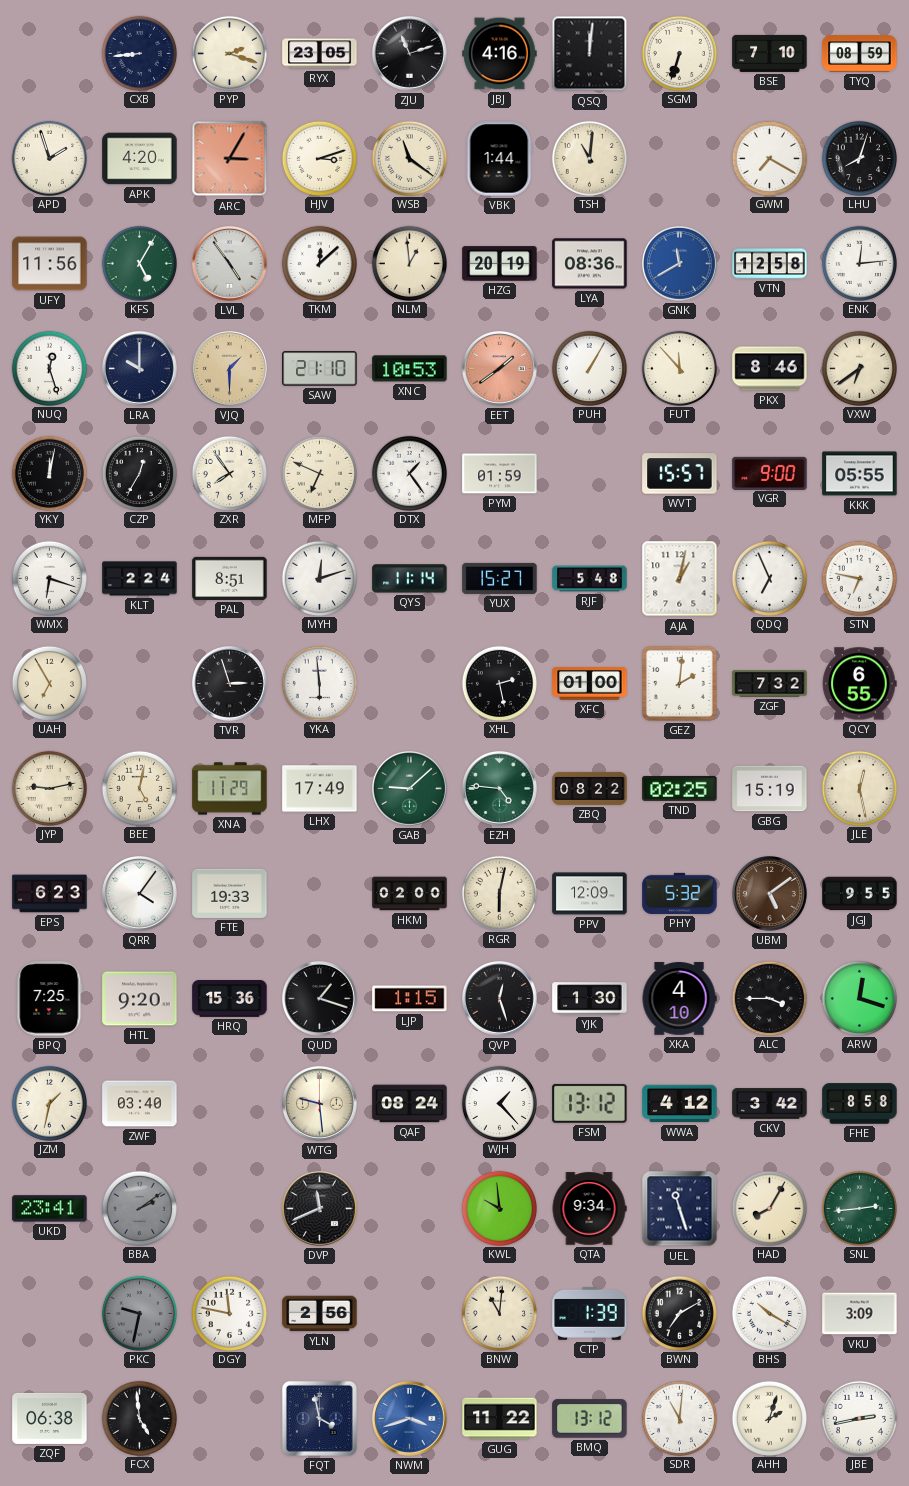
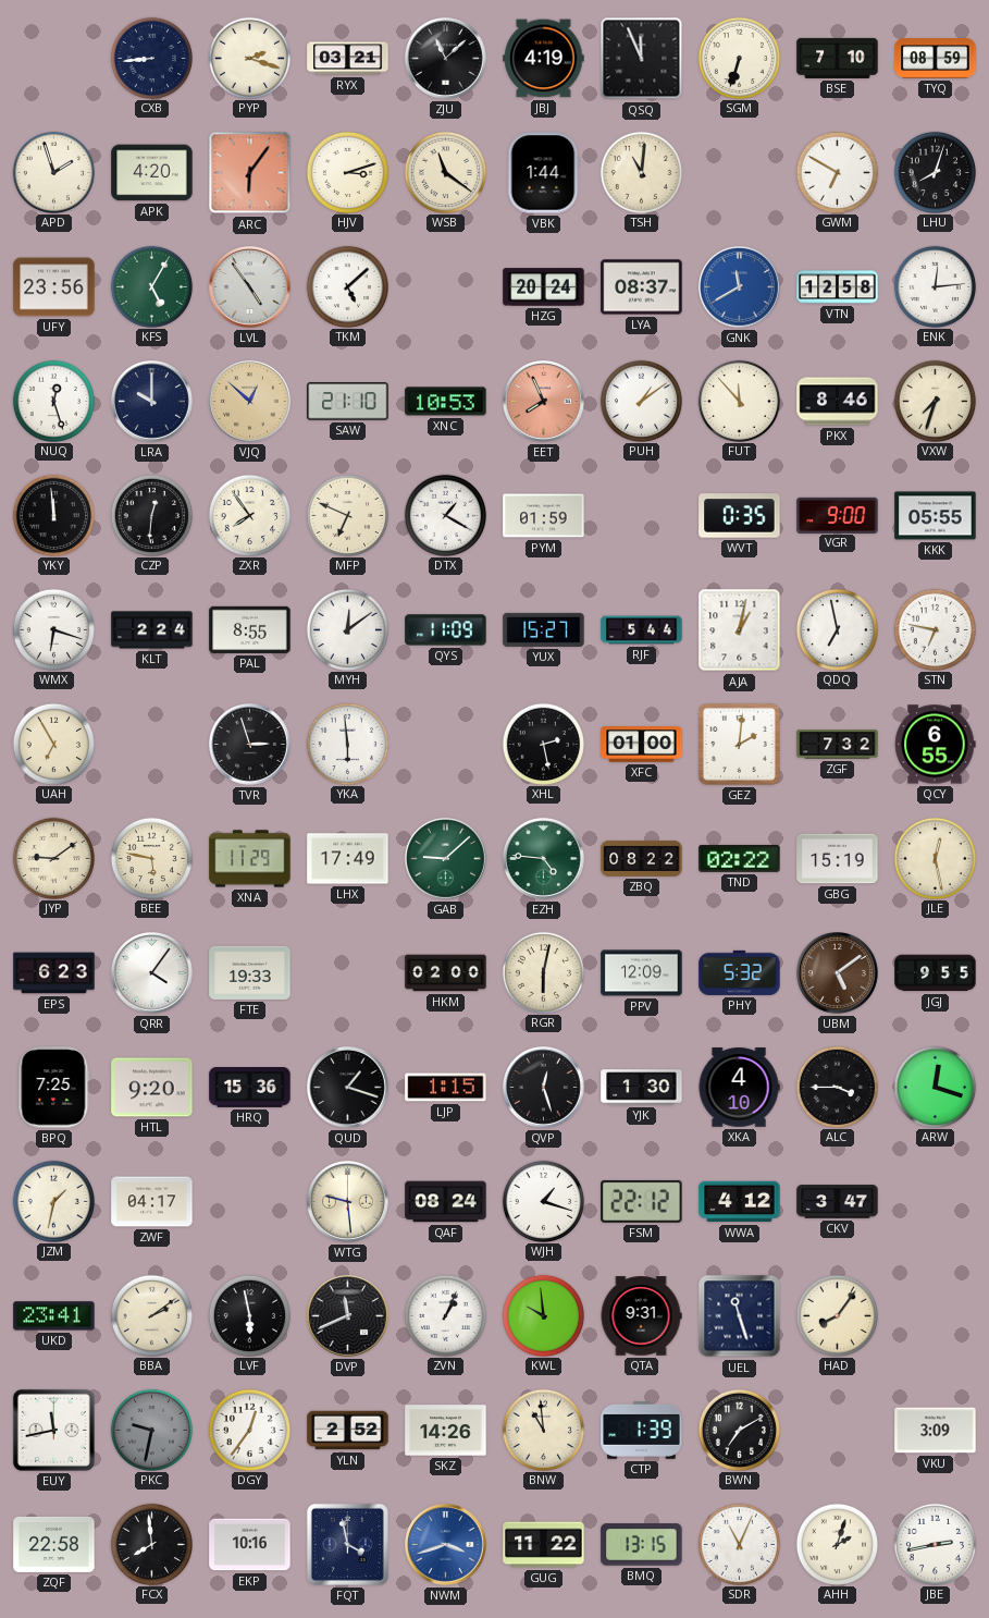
RYX: 23:05 -> 03:21 (348, 59)
ZJU: 11:12 -> 11:08 (446, 59)
JBJ: 4:16 -> 4:19 (544, 59)
QSQ: 12:01 -> 11:56 (642, 59)
ARC: 3:05 -> 6:06 (250, 173)
GWM: 7:20 -> 6:50 (837, 172)
UFY: 11:56 -> 23:56 (54, 287)
TKM: 12:08 -> 5:08 (347, 286)
NLM: 12:59 -> none (409, 263)
HZG: 20:19 -> 20:24 (544, 287)
LYA: 08:36 -> 08:37 (642, 287)
VJQ: 1:30 -> 12:52 (250, 402)
EET: 1:39 -> 7:56 (544, 402)
PUH: 1:05 -> 1:09 (641, 401)
VXW: 6:39 -> 7:33 (935, 401)
YKY: 12:02 -> 11:59 (53, 515)
CZP: 12:35 -> 12:31 (151, 515)
DTX: 1:24 -> 1:20 (445, 515)
WVT: 15:57 -> 0:35 (740, 516)
PAL: 8:51 -> 8:55 (250, 629)
MYH: 12:12 -> 12:09 (347, 629)
QYS: 11:14 -> 11:09 (446, 630)
RJF: 5:48 -> 5:44 (642, 630)
QDQ: 6:56 -> 6:58 (837, 629)
JYP: 9:13 -> 9:09 (53, 858)
BEE: 5:02 -> 5:47 (151, 858)
TND: 02:25 -> 02:22 (740, 858)
ZWF: 03:40 -> 04:17 (152, 1202)
WJH: 1:23 -> 1:18 (543, 1201)
FSM: 13:12 -> 22:12 (642, 1201)
CKV: 3:42 -> 3:47 (838, 1202)
FHE: 8:58 -> none (860, 1104)
BBA dial: grey -> cream (151, 1315)
LVF: none -> 5:58 (249, 1315)
ZVN: none -> 1:04 (445, 1315)
QTA: 9:34 -> 9:31 (641, 1316)
HAD: 8:05 -> 8:06 (837, 1315)
SNL: 2:44 -> none (859, 1208)
EUY: none -> 11:43 (53, 1430)
DGY: 11:47 -> 12:36 (249, 1430)
YLN: 2:56 -> 2:52 (348, 1431)
SKZ: none -> 14:26 (446, 1431)
BNW: 11:01 -> 10:59 (543, 1430)
BHS: 10:20 -> none (769, 1313)
ZQF: 06:38 -> 22:58 (54, 1544)
FCX: 4:59 -> 7:59 (151, 1544)
EKP: none -> 10:16 (250, 1545)
BMQ: 13:12 -> 13:15 (642, 1545)
SDR: 11:01 -> 11:04 (739, 1544)
